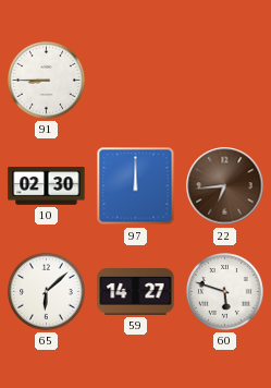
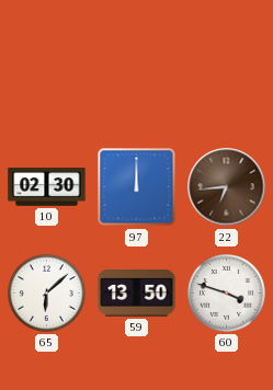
91: 8:45 -> none (47, 81)
59: 14:27 -> 13:50 (137, 294)
60: 5:48 -> 3:48 (227, 294)
